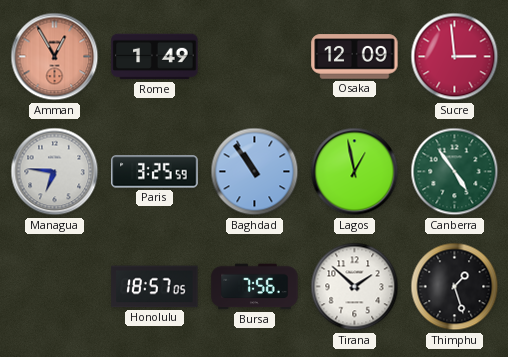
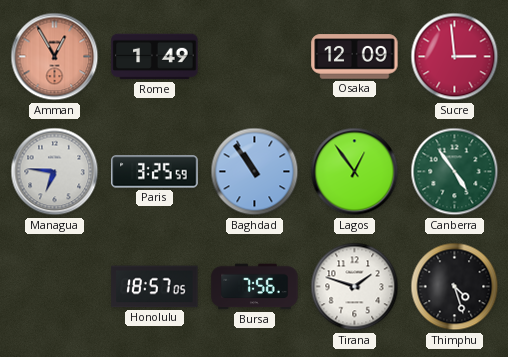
Lagos: 12:58 -> 12:54 (355, 172)
Tirana: 1:52 -> 1:48 (355, 287)
Thimphu: 1:27 -> 4:27 (455, 287)
